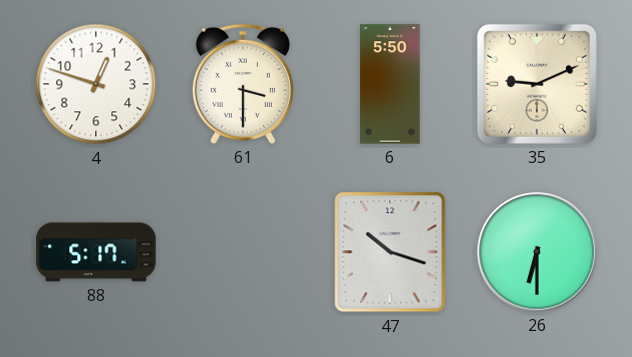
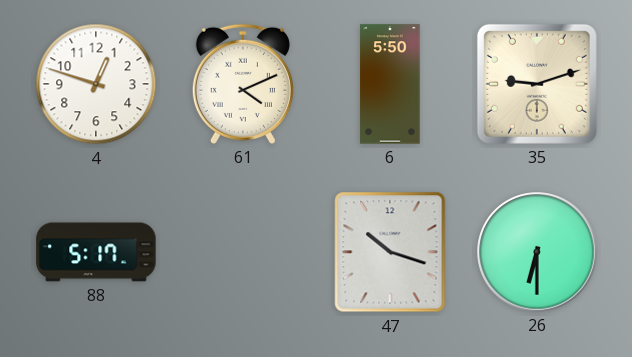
61: 3:30 -> 4:11 (243, 84)
35: 9:11 -> 9:12 (537, 84)
